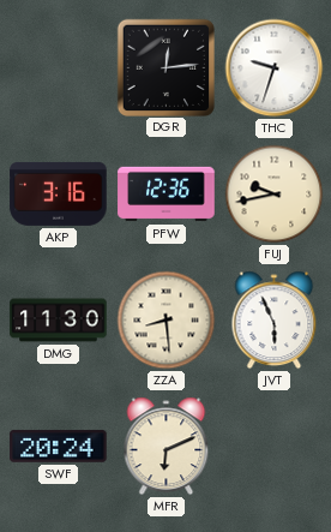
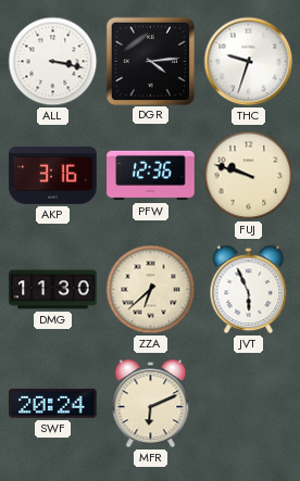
ALL: none -> 3:17 (53, 62)
DGR: 12:14 -> 4:14 (150, 61)
FUJ: 9:43 -> 9:48 (249, 176)
ZZA: 8:29 -> 6:38 (151, 290)
